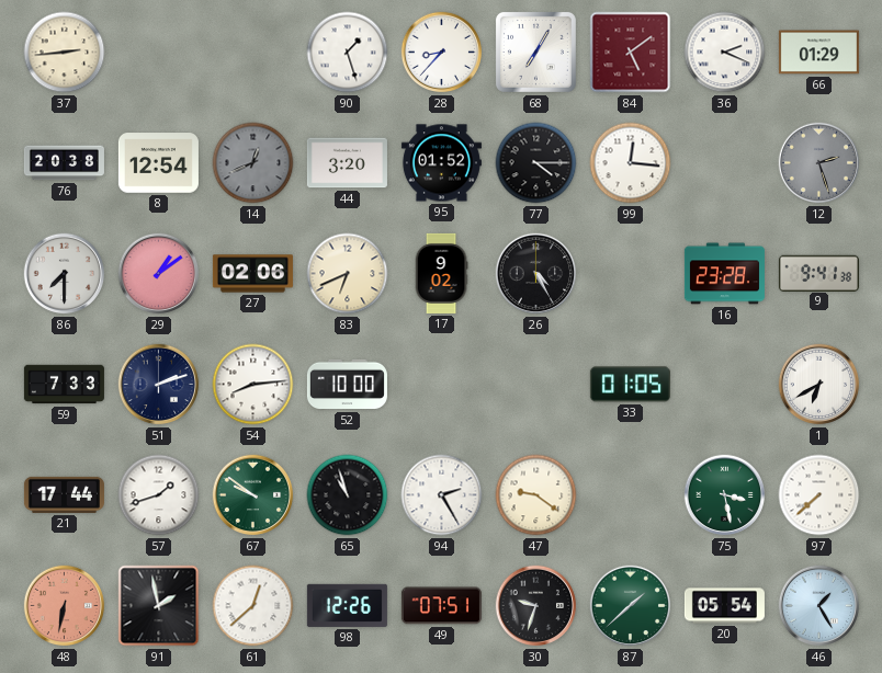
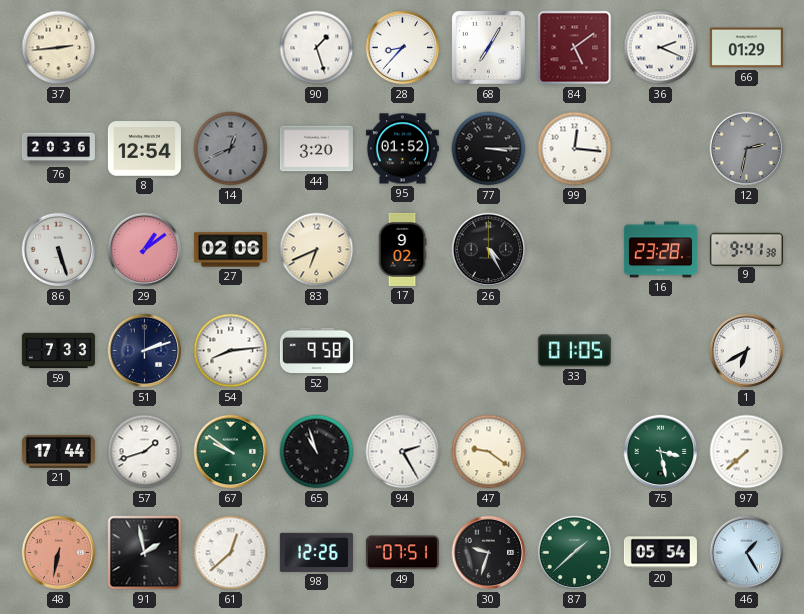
76: 20:38 -> 20:36 (58, 149)
77: 4:15 -> 3:15 (489, 149)
12: 2:27 -> 2:32 (747, 149)
86: 7:30 -> 5:27 (59, 250)
52: 10:00 -> 9:58 (316, 351)
